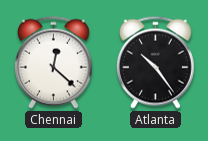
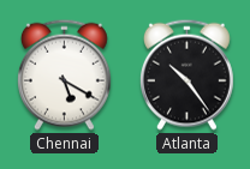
Chennai: 12:22 -> 5:20 (64, 74)
